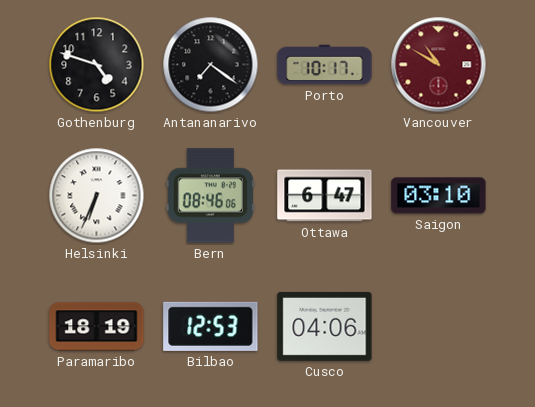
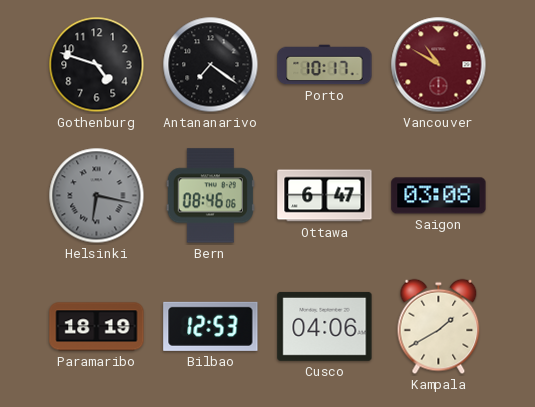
Helsinki: 6:34 -> 6:17 (97, 196)
Helsinki dial: white -> grey (97, 196)
Saigon: 03:10 -> 03:08 (439, 196)
Kampala: none -> 1:40 (439, 327)
